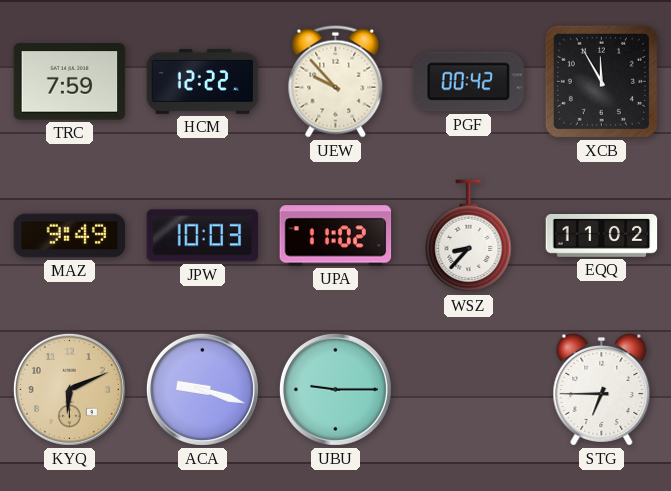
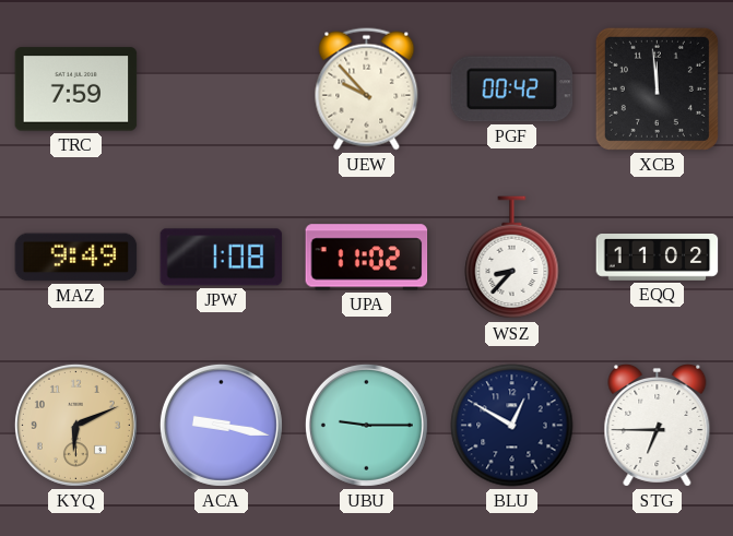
HCM: 12:22 -> none (203, 81)
XCB: 11:55 -> 11:59 (657, 88)
JPW: 10:03 -> 1:08 (222, 258)
ACA: 9:18 -> 9:17 (221, 425)
BLU: none -> 12:50 (512, 426)
